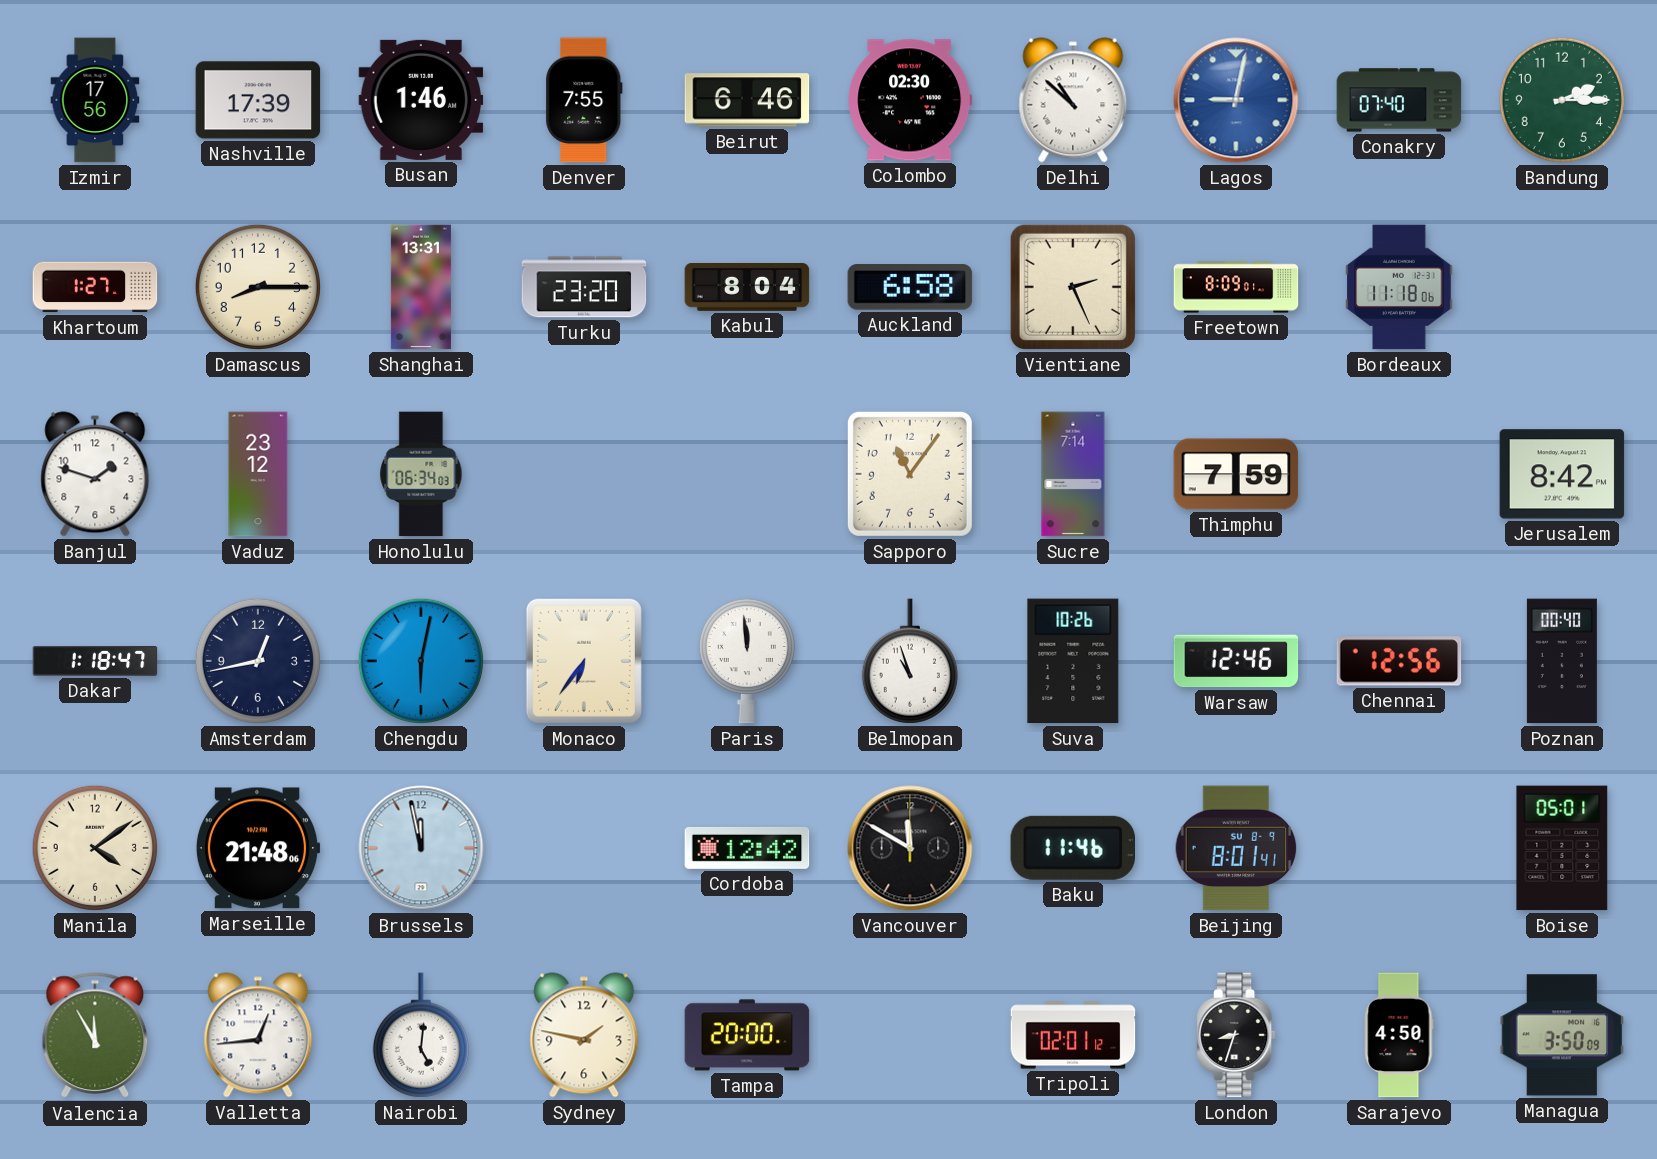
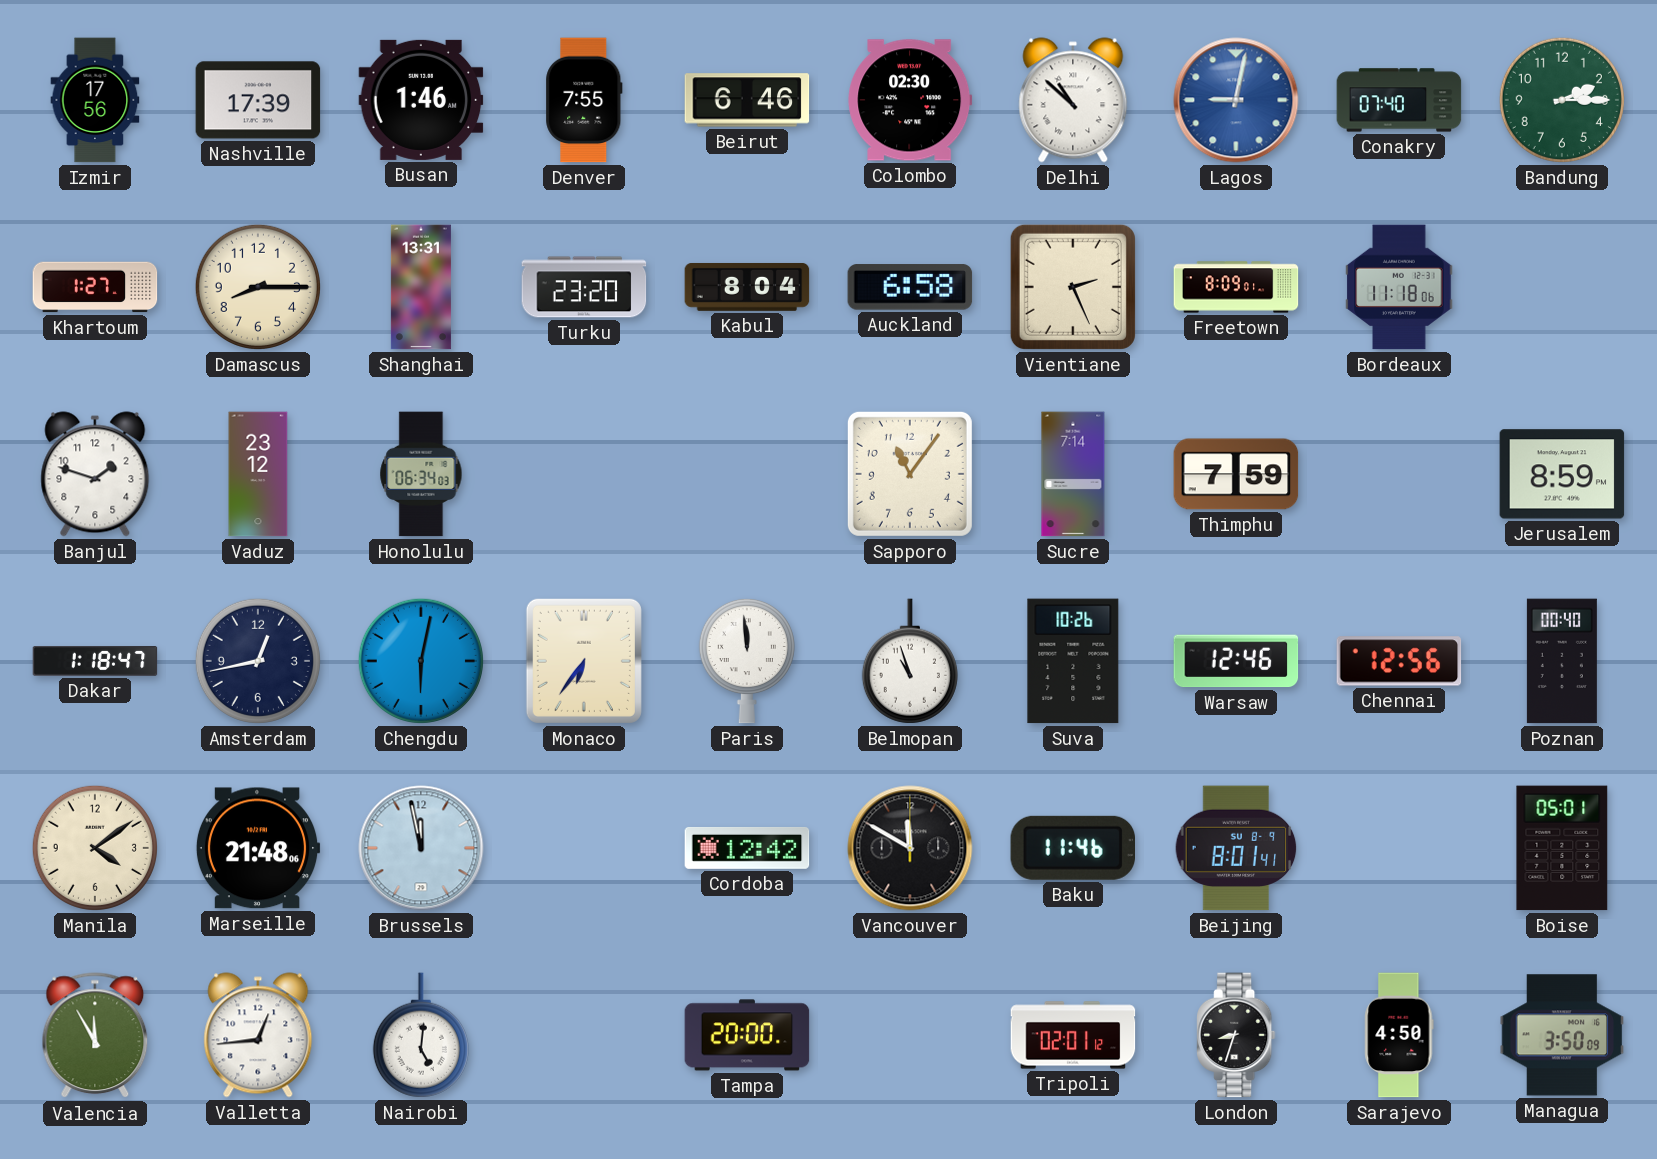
Jerusalem: 8:42 -> 8:59 (1562, 474)
Sydney: 1:47 -> none (584, 1035)
